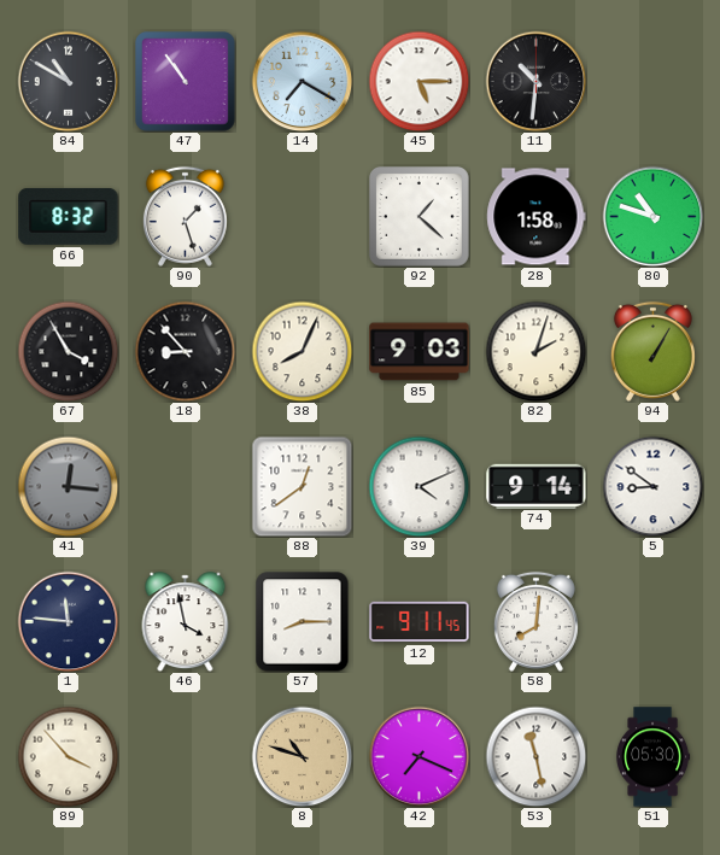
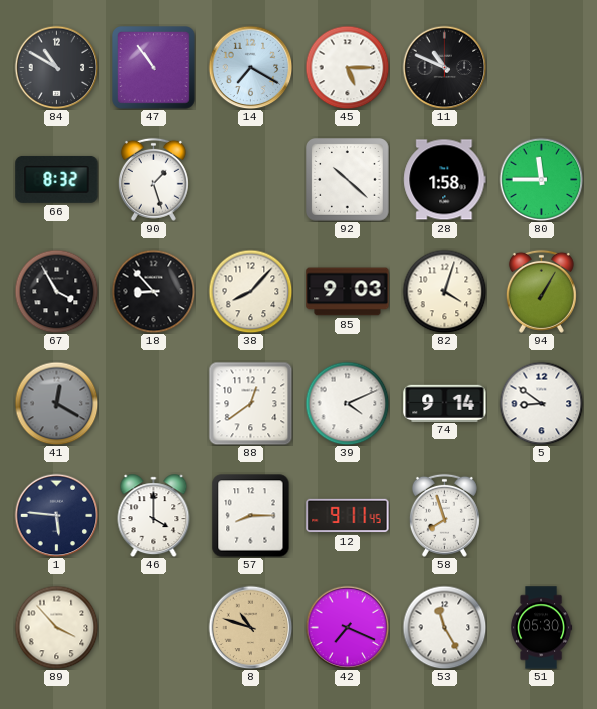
11: 10:31 -> 10:49 (444, 67)
92: 1:22 -> 10:22 (348, 180)
80: 10:48 -> 11:45 (541, 179)
38: 8:04 -> 8:07 (250, 291)
82: 2:03 -> 4:03 (444, 291)
41: 12:16 -> 12:20 (56, 403)
1: 11:46 -> 5:46 (56, 515)
46: 3:58 -> 4:00 (154, 516)
58: 8:01 -> 7:57 (444, 515)
53: 11:28 -> 11:25 (444, 627)
